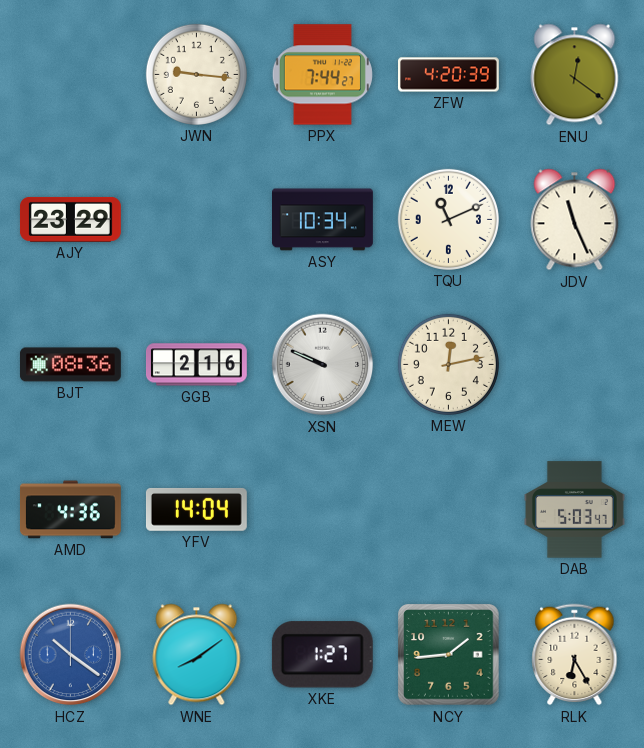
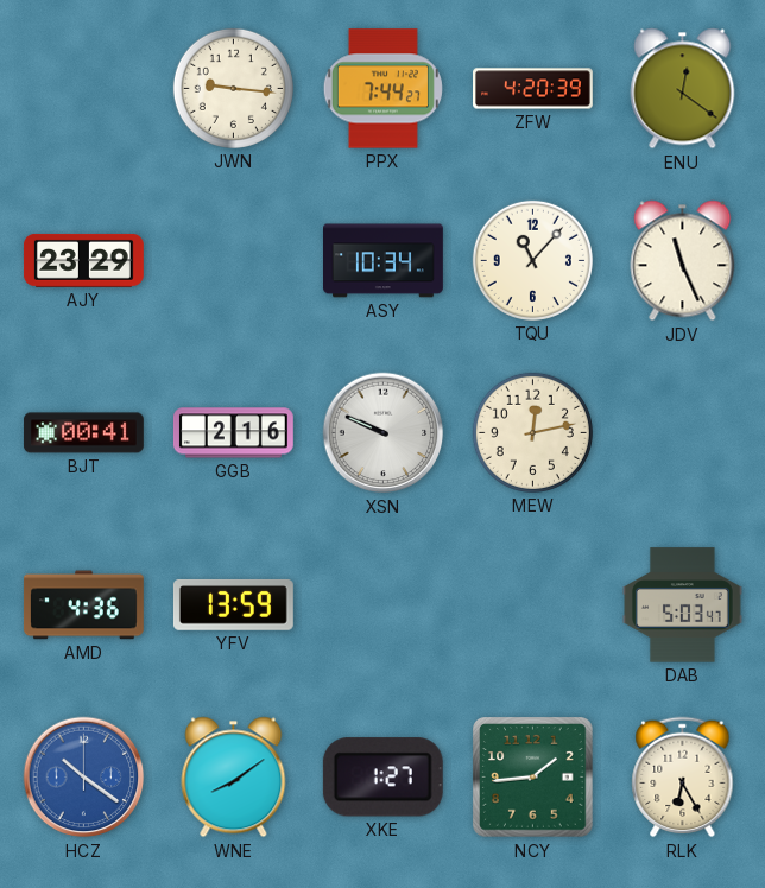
TQU: 11:11 -> 11:07 (532, 260)
BJT: 08:36 -> 00:41 (83, 433)
YFV: 14:04 -> 13:59 (233, 604)
